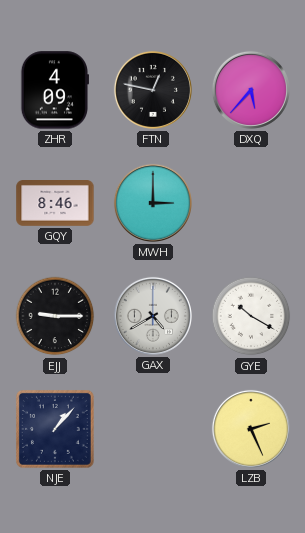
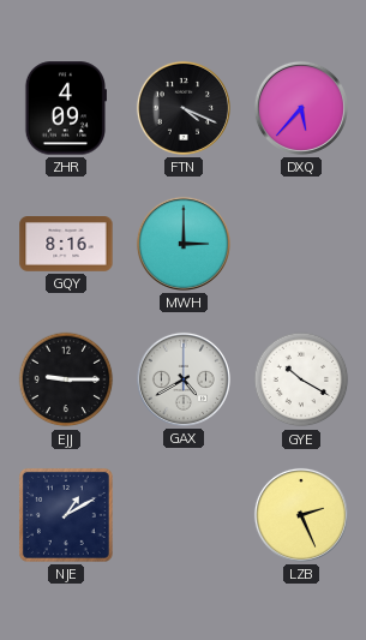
FTN: 12:47 -> 4:19 (184, 108)
GQY: 8:46 -> 8:16 (66, 245)
NJE: 1:07 -> 1:10 (66, 515)
